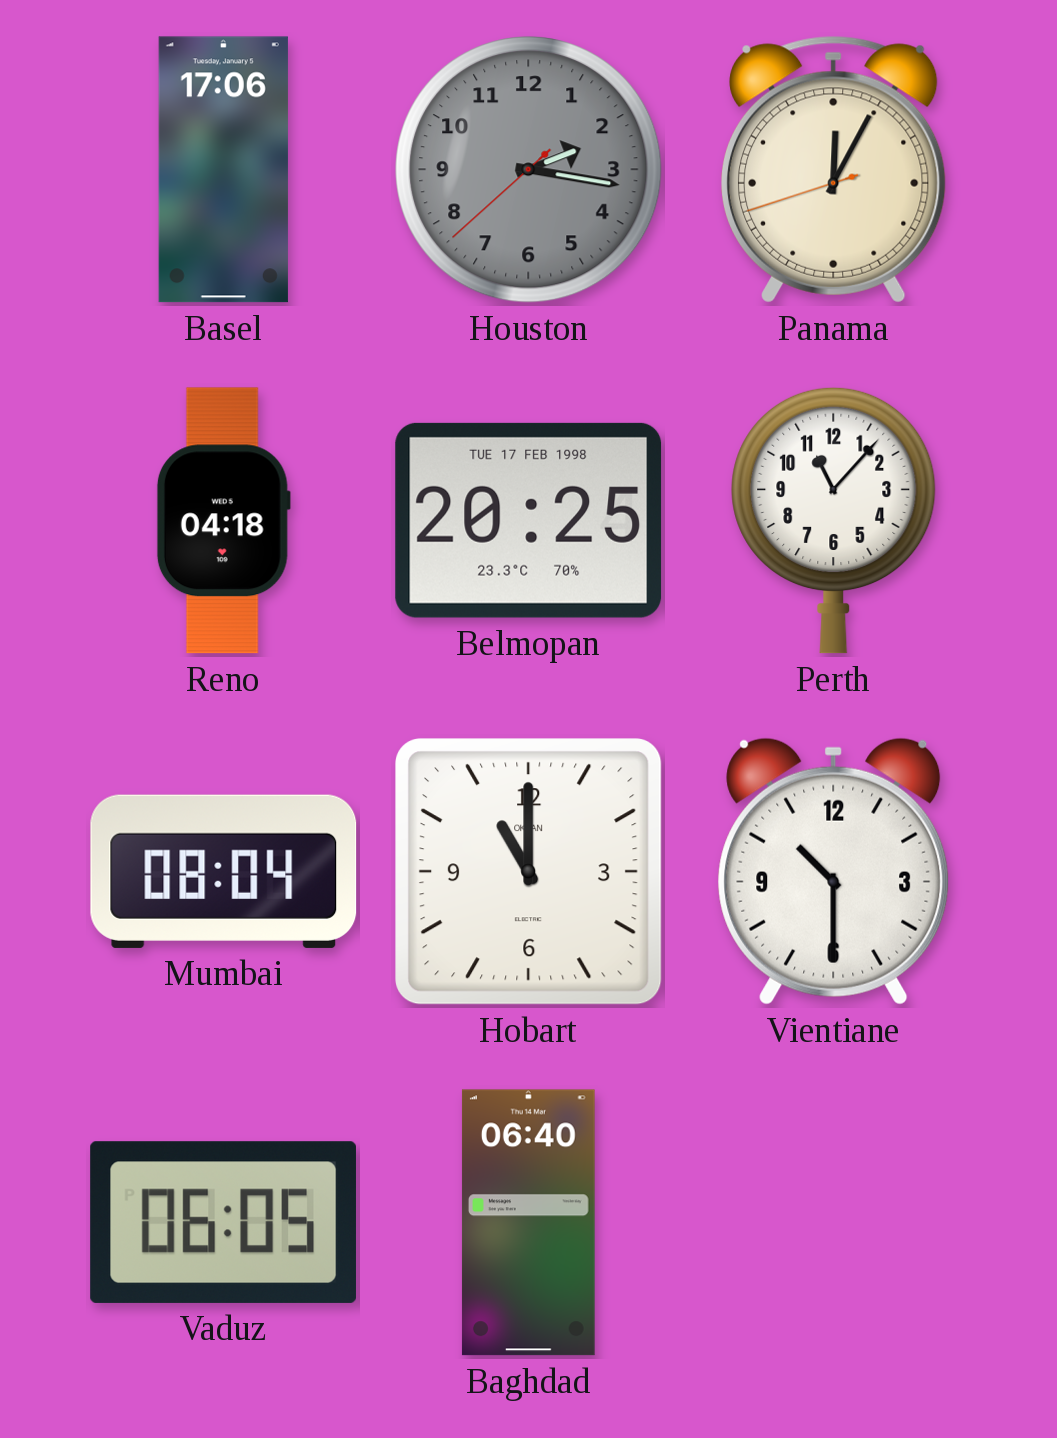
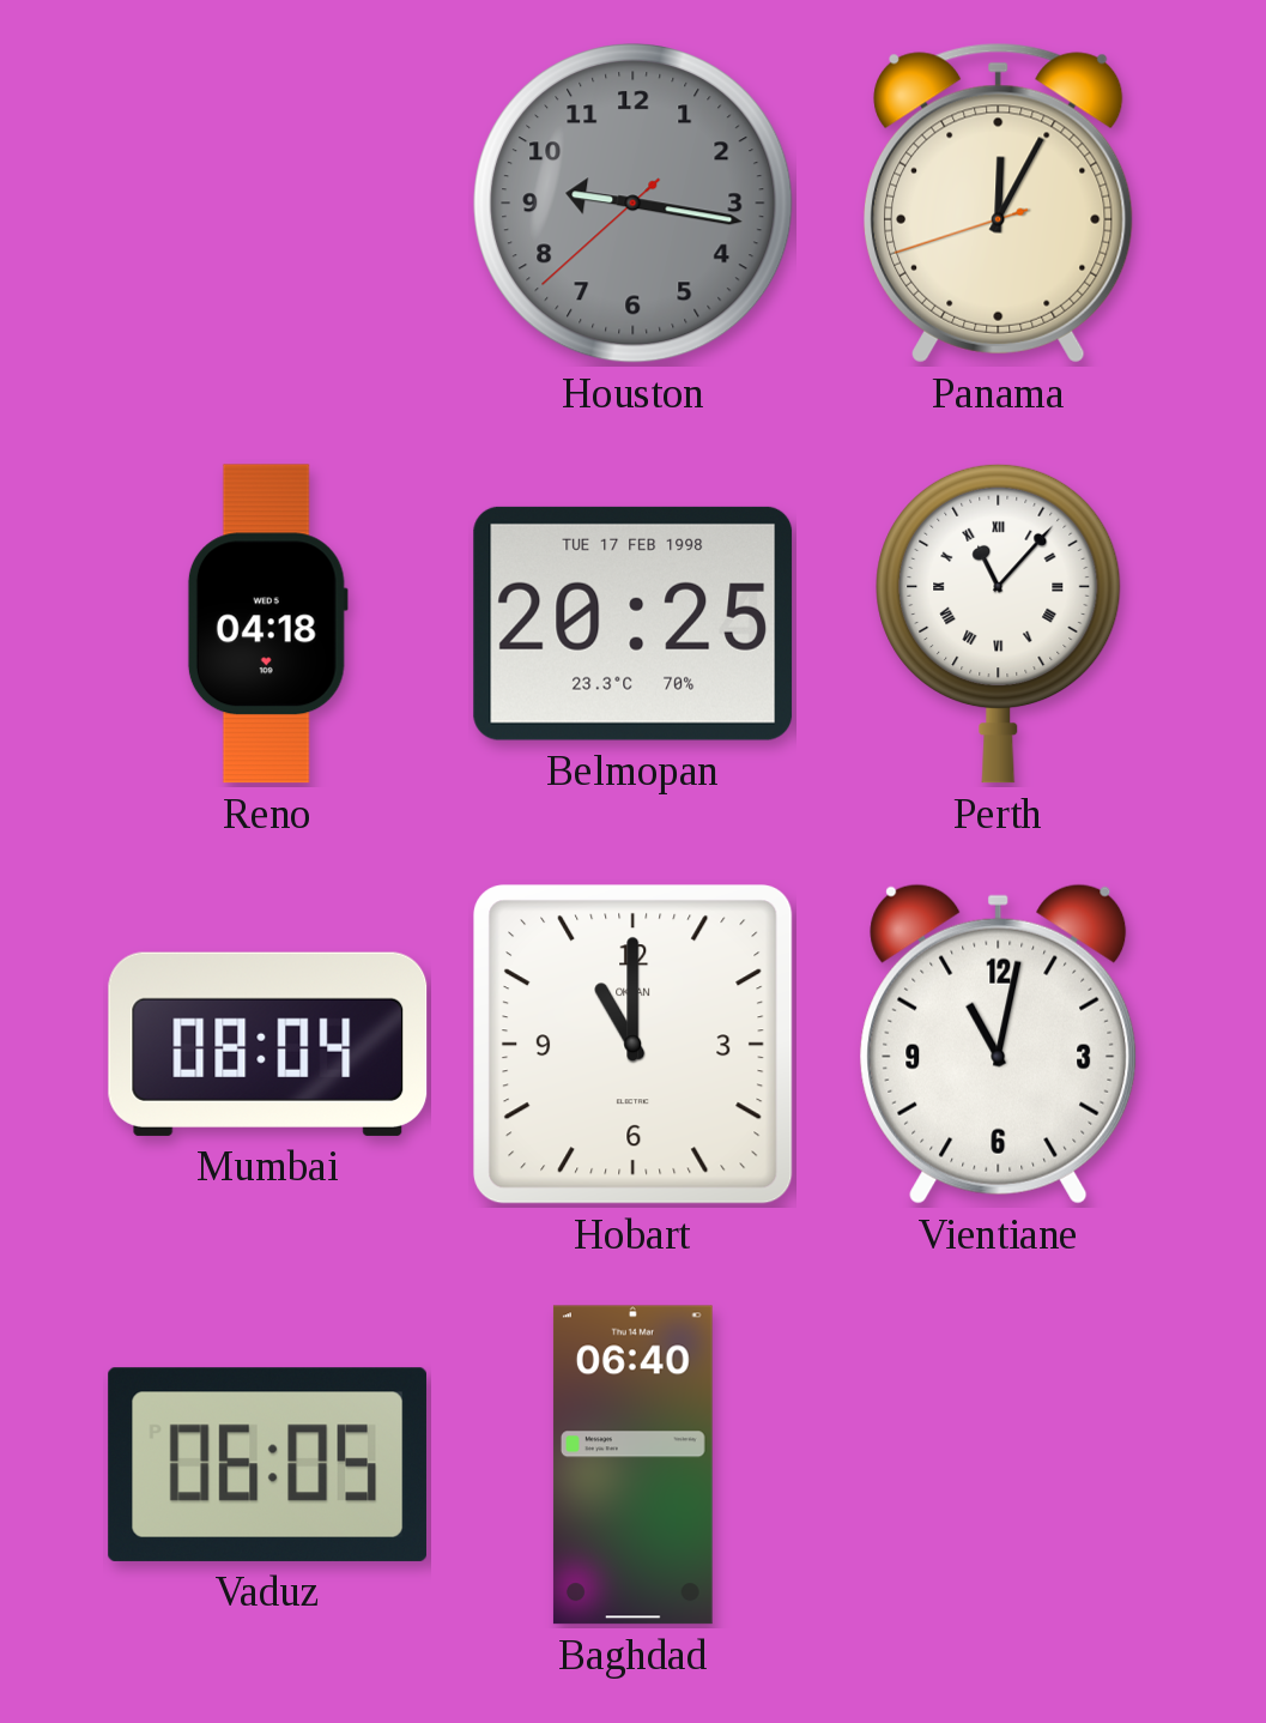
Basel: 17:06 -> none (223, 170)
Houston: 2:16 -> 9:16 (634, 204)
Perth numerals: Arabic -> Roman (999, 623)
Vientiane: 10:30 -> 11:02 (999, 1044)
